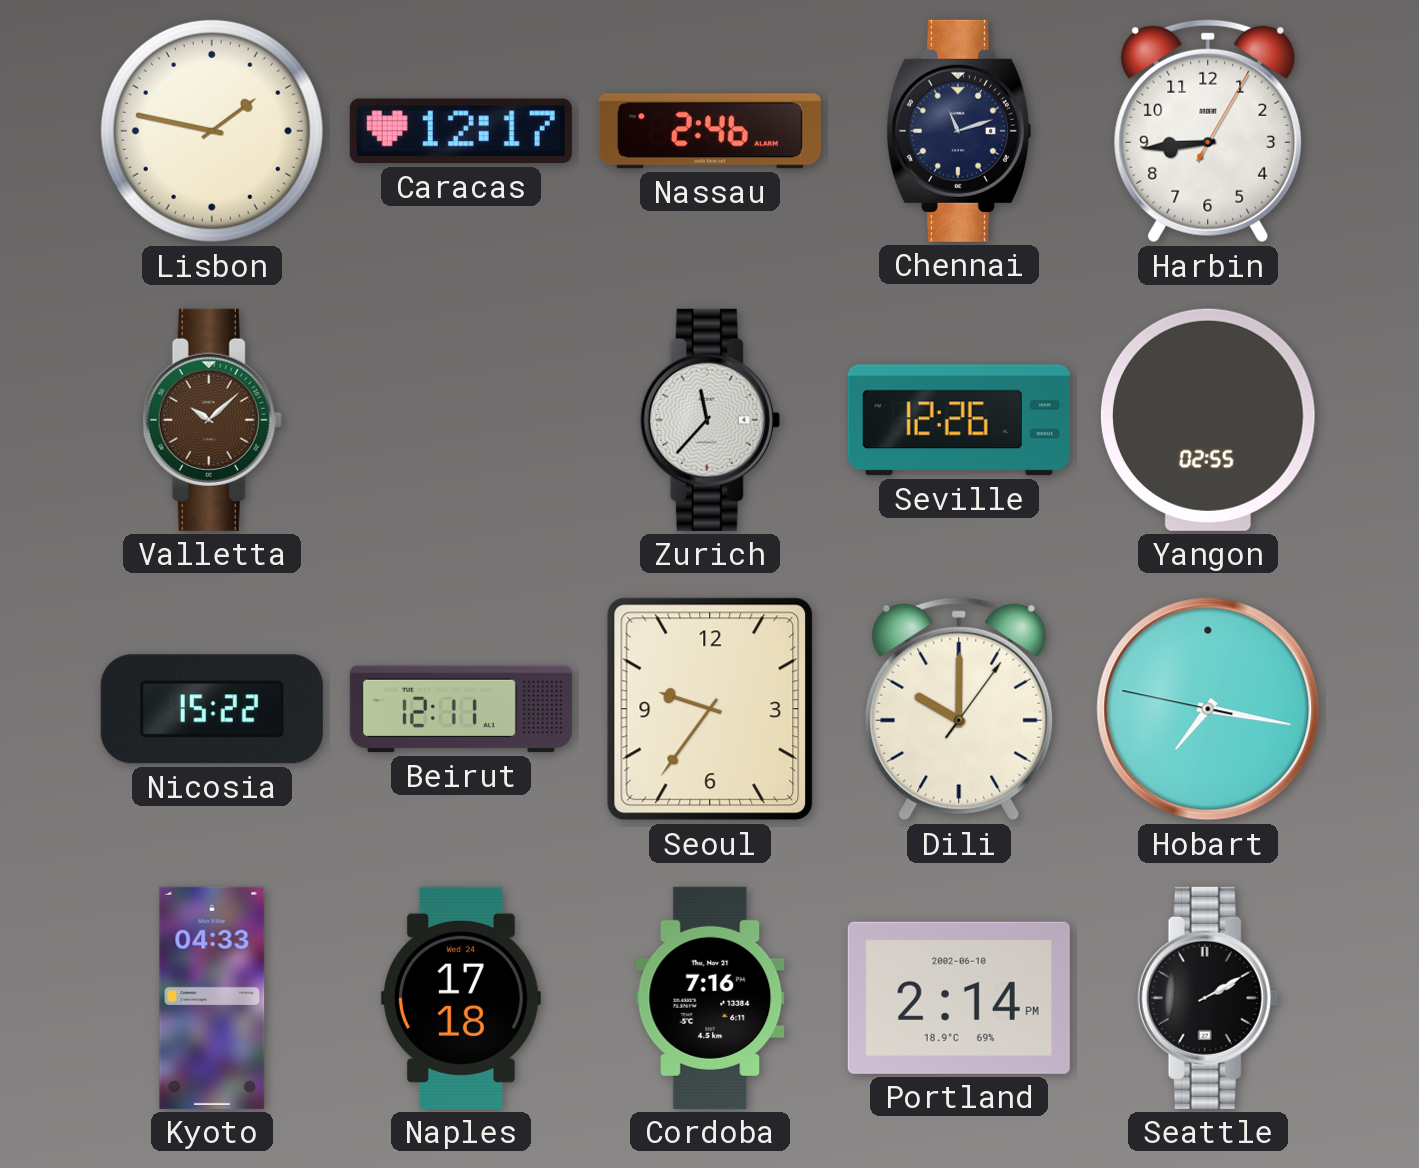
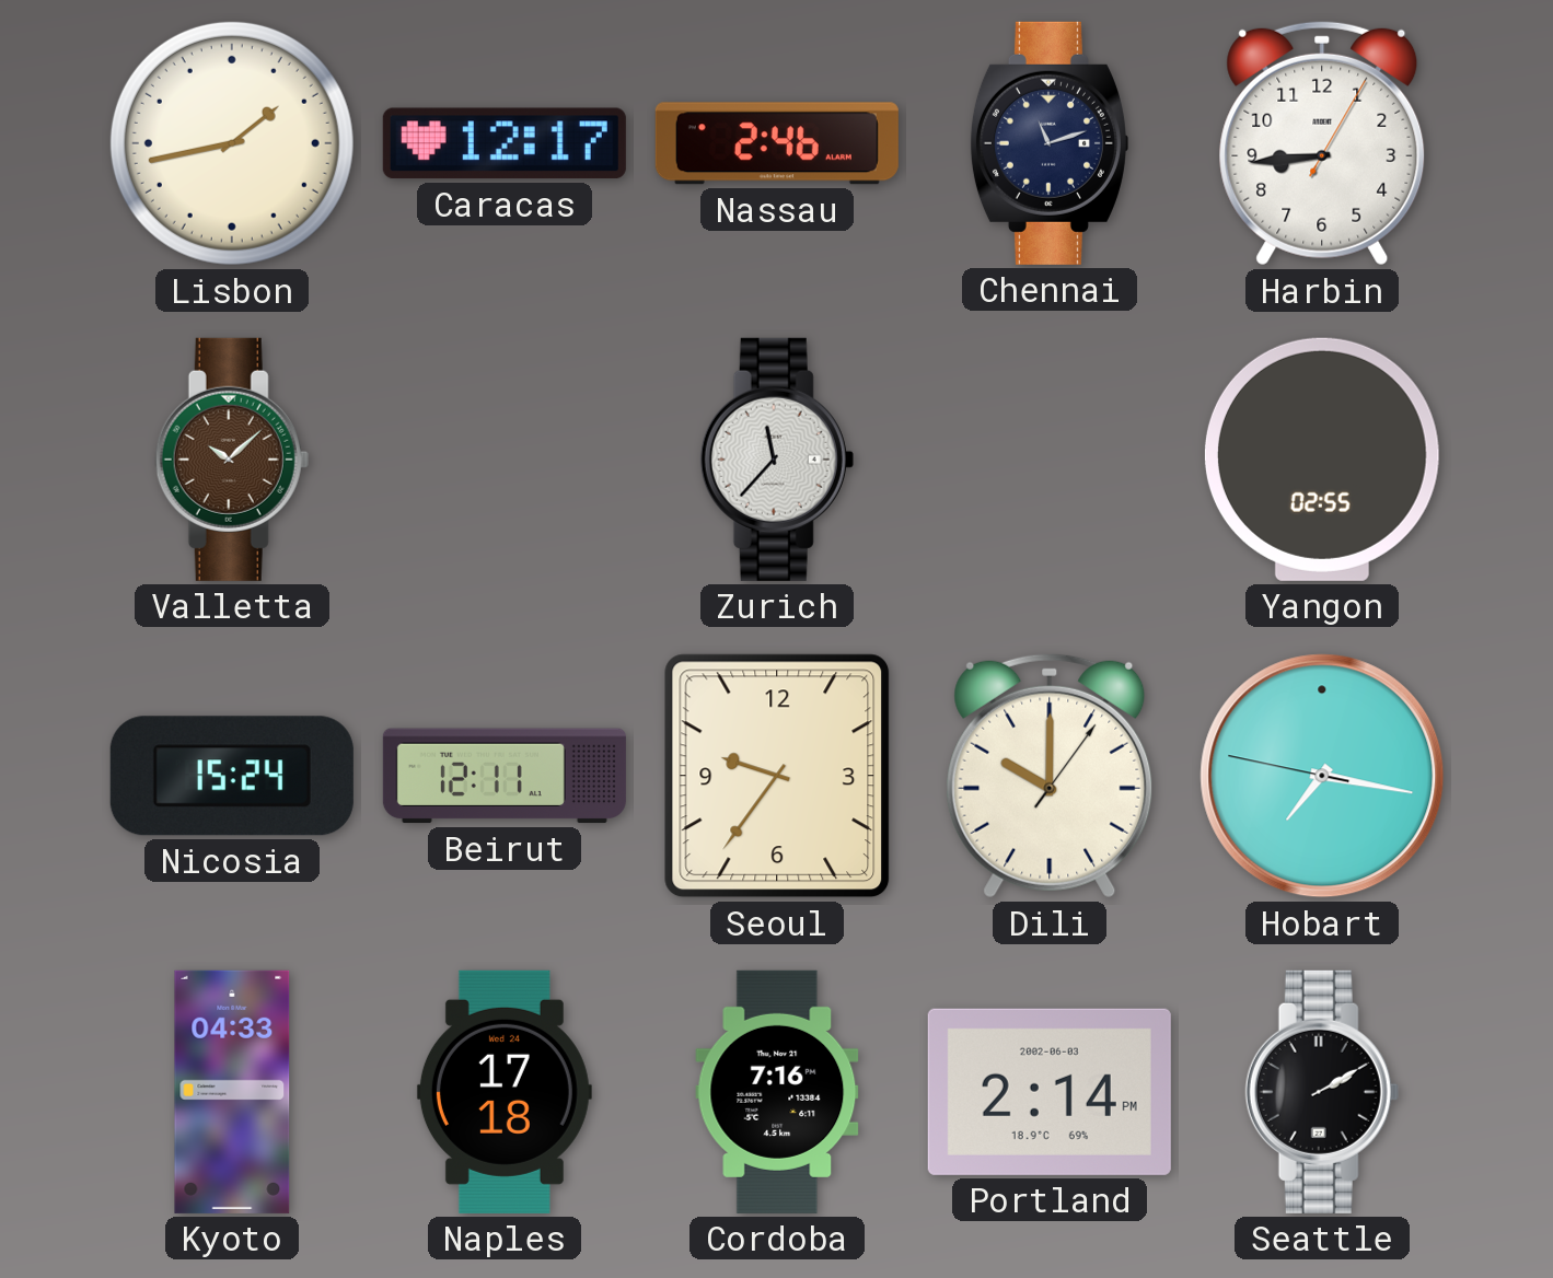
Lisbon: 1:47 -> 1:43 (232, 143)
Seville: 12:26 -> none (959, 420)
Nicosia: 15:22 -> 15:24 (232, 776)
Portland date: 2002-06-10 -> 2002-06-03 (1050, 1092)
